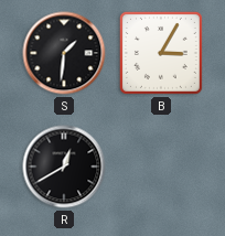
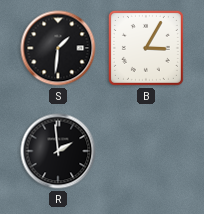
R: 12:40 -> 1:59 (58, 151)
